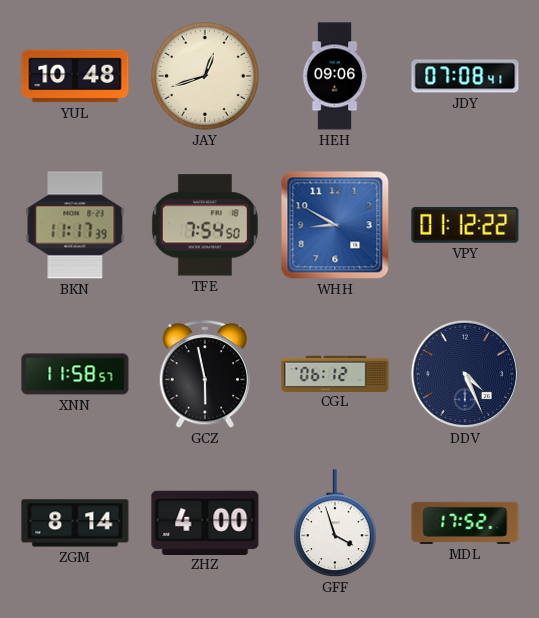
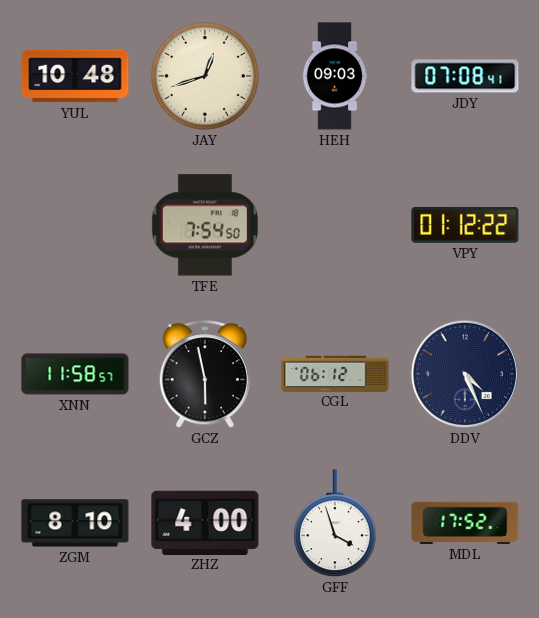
HEH: 09:06 -> 09:03 (335, 76)
BKN: 11:17 -> none (75, 225)
WHH: 8:50 -> none (335, 225)
ZGM: 8:14 -> 8:10 (75, 523)
